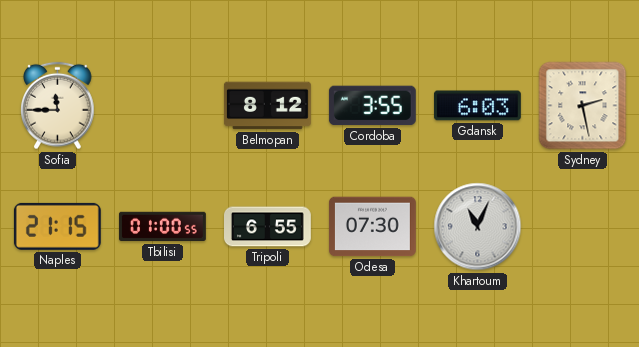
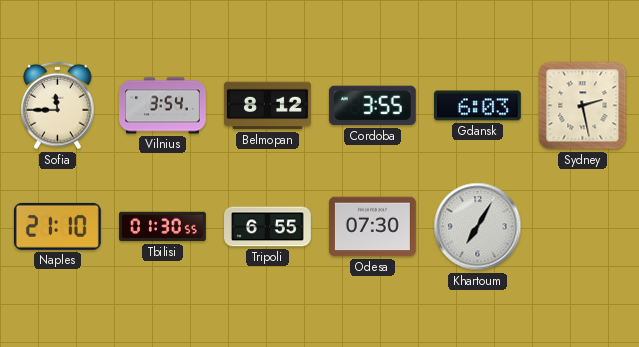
Vilnius: none -> 3:54 (163, 106)
Naples: 21:15 -> 21:10 (57, 226)
Tbilisi: 01:00 -> 01:30 (162, 227)
Khartoum: 11:04 -> 7:05 (478, 227)
